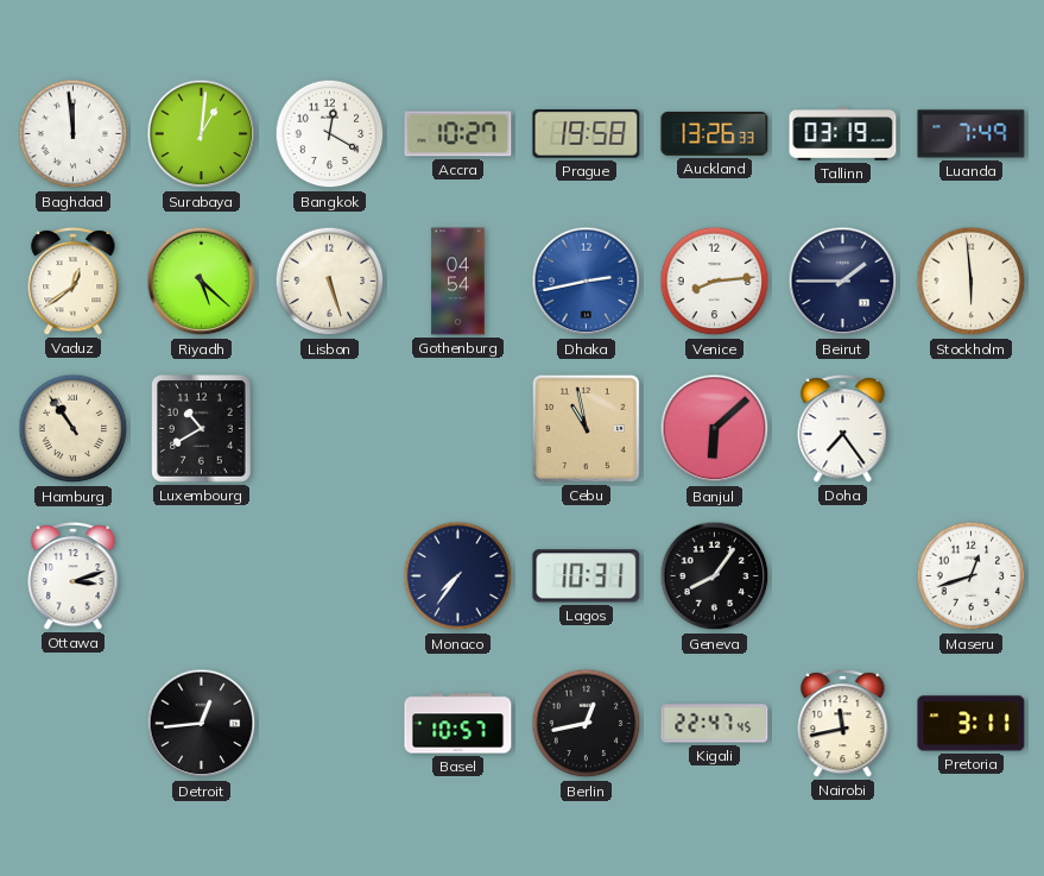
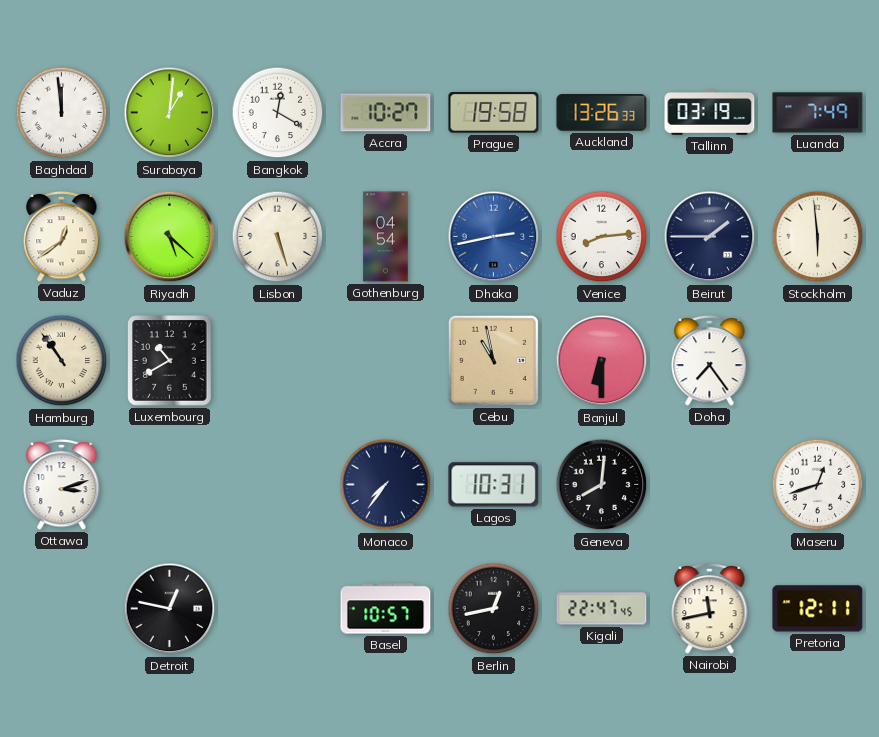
Banjul: 6:08 -> 6:30 (602, 361)
Geneva: 8:06 -> 8:01 (602, 485)
Detroit: 12:44 -> 12:47 (170, 609)
Pretoria: 3:11 -> 12:11 (818, 609)
